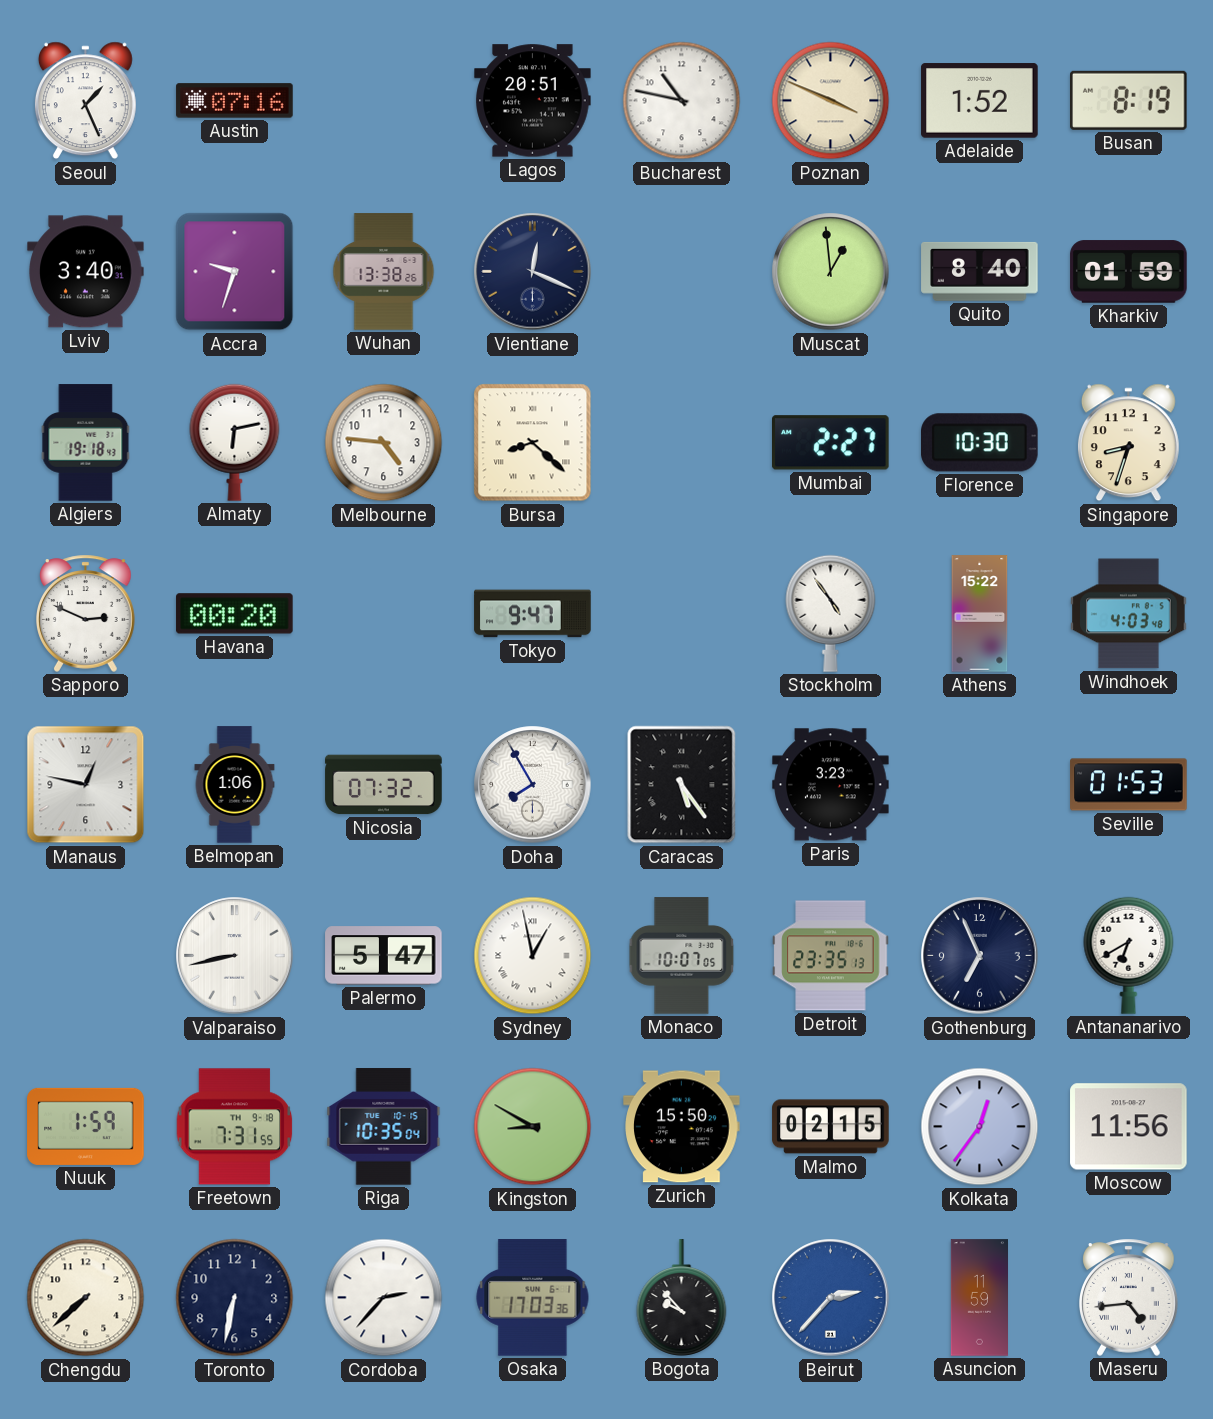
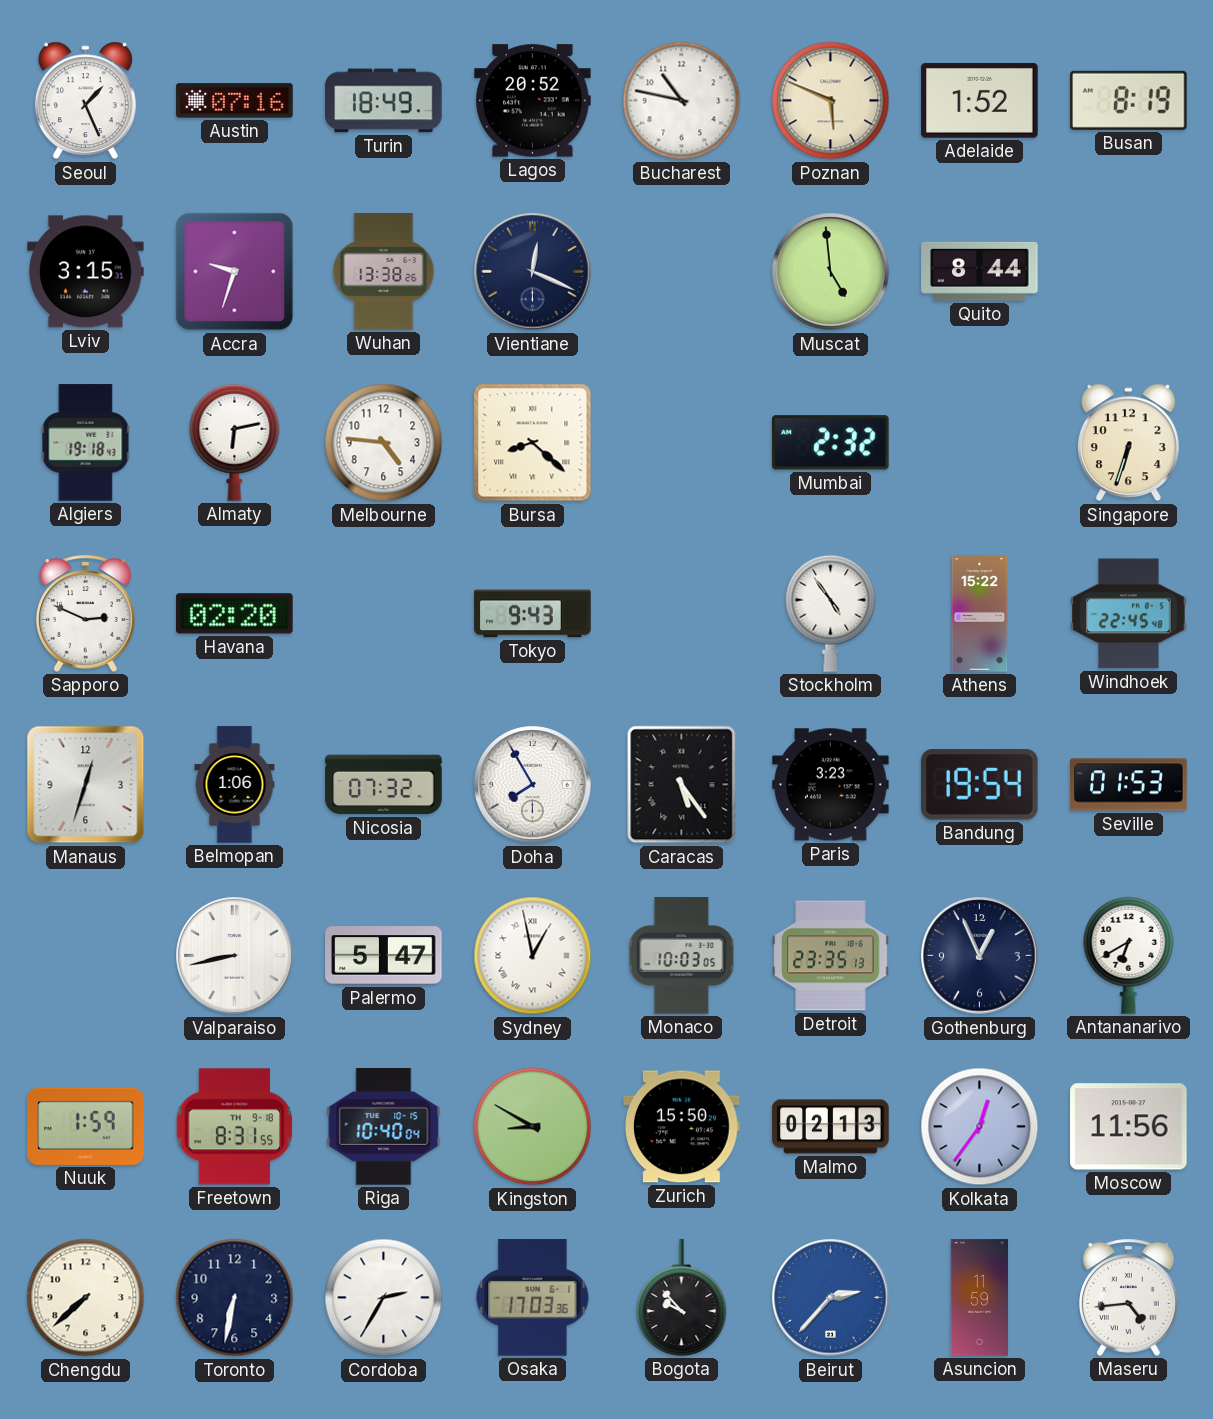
Turin: none -> 18:49 (384, 101)
Lagos: 20:51 -> 20:52 (533, 101)
Poznan: 3:49 -> 5:49 (831, 101)
Lviv: 3:40 -> 3:15 (86, 272)
Muscat: 12:59 -> 4:59 (831, 272)
Quito: 8:40 -> 8:44 (980, 271)
Kharkiv: 01:59 -> none (1129, 272)
Mumbai: 2:27 -> 2:32 (831, 443)
Florence: 10:30 -> none (980, 443)
Singapore: 8:33 -> 6:33 (1128, 443)
Havana: 00:20 -> 02:20 (235, 614)
Tokyo: 9:47 -> 9:43 (533, 614)
Windhoek: 4:03 -> 22:45 (1129, 614)
Manaus: 12:47 -> 12:33 (86, 785)
Bandung: none -> 19:54 (980, 785)
Monaco: 10:07 -> 10:03 (682, 956)
Gothenburg: 6:56 -> 12:56 (980, 956)
Freetown: 7:31 -> 8:31 (235, 1127)
Riga: 10:35 -> 10:40 (384, 1127)
Malmo: 02:15 -> 02:13 (831, 1127)
Cordoba: 2:37 -> 2:35 (384, 1298)
